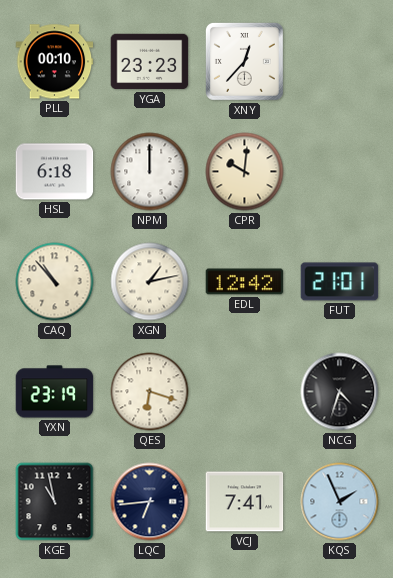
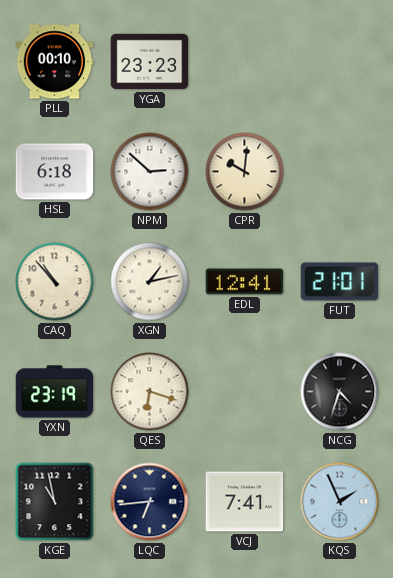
XNY: 12:37 -> none (244, 61)
NPM: 12:00 -> 2:52 (150, 172)
EDL: 12:42 -> 12:41 (245, 282)
